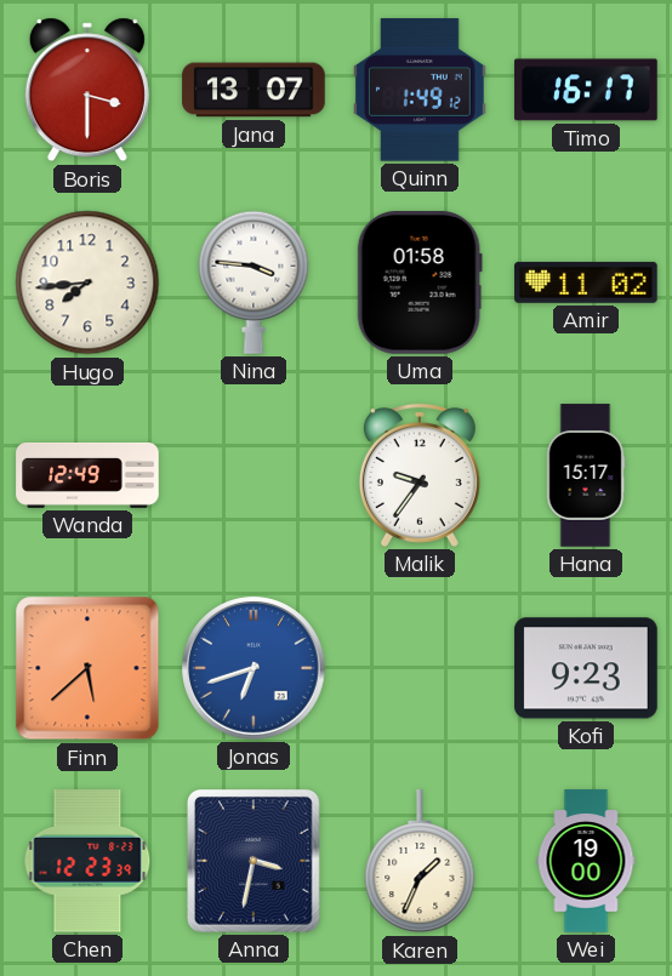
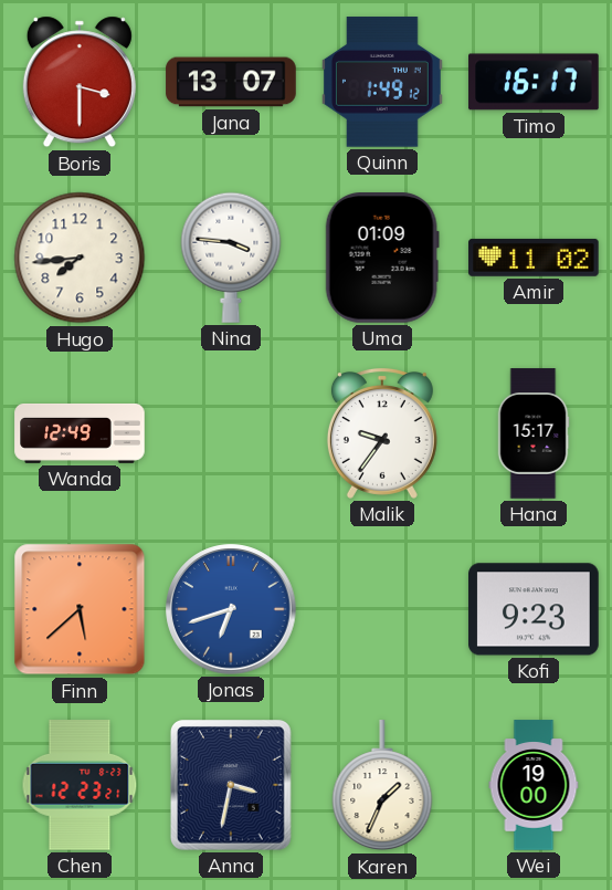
Uma: 01:58 -> 01:09 (382, 258)
Chen: 12:23:39 -> 12:23:21 (80, 785)
